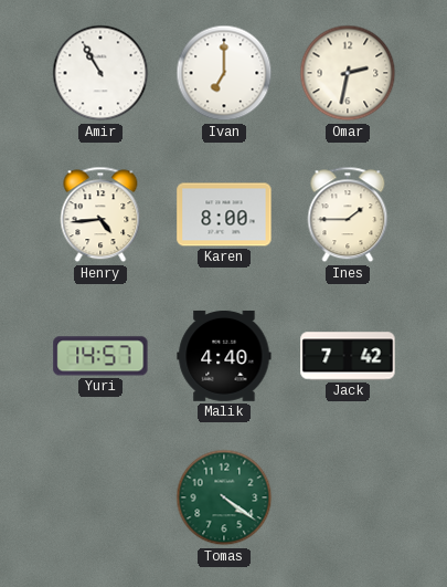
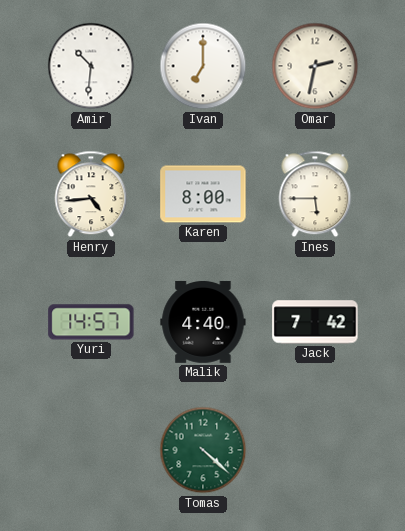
Amir: 10:55 -> 10:31 (91, 66)
Ines: 1:45 -> 5:45 (315, 194)
Tomas: 4:21 -> 4:22 (203, 450)
